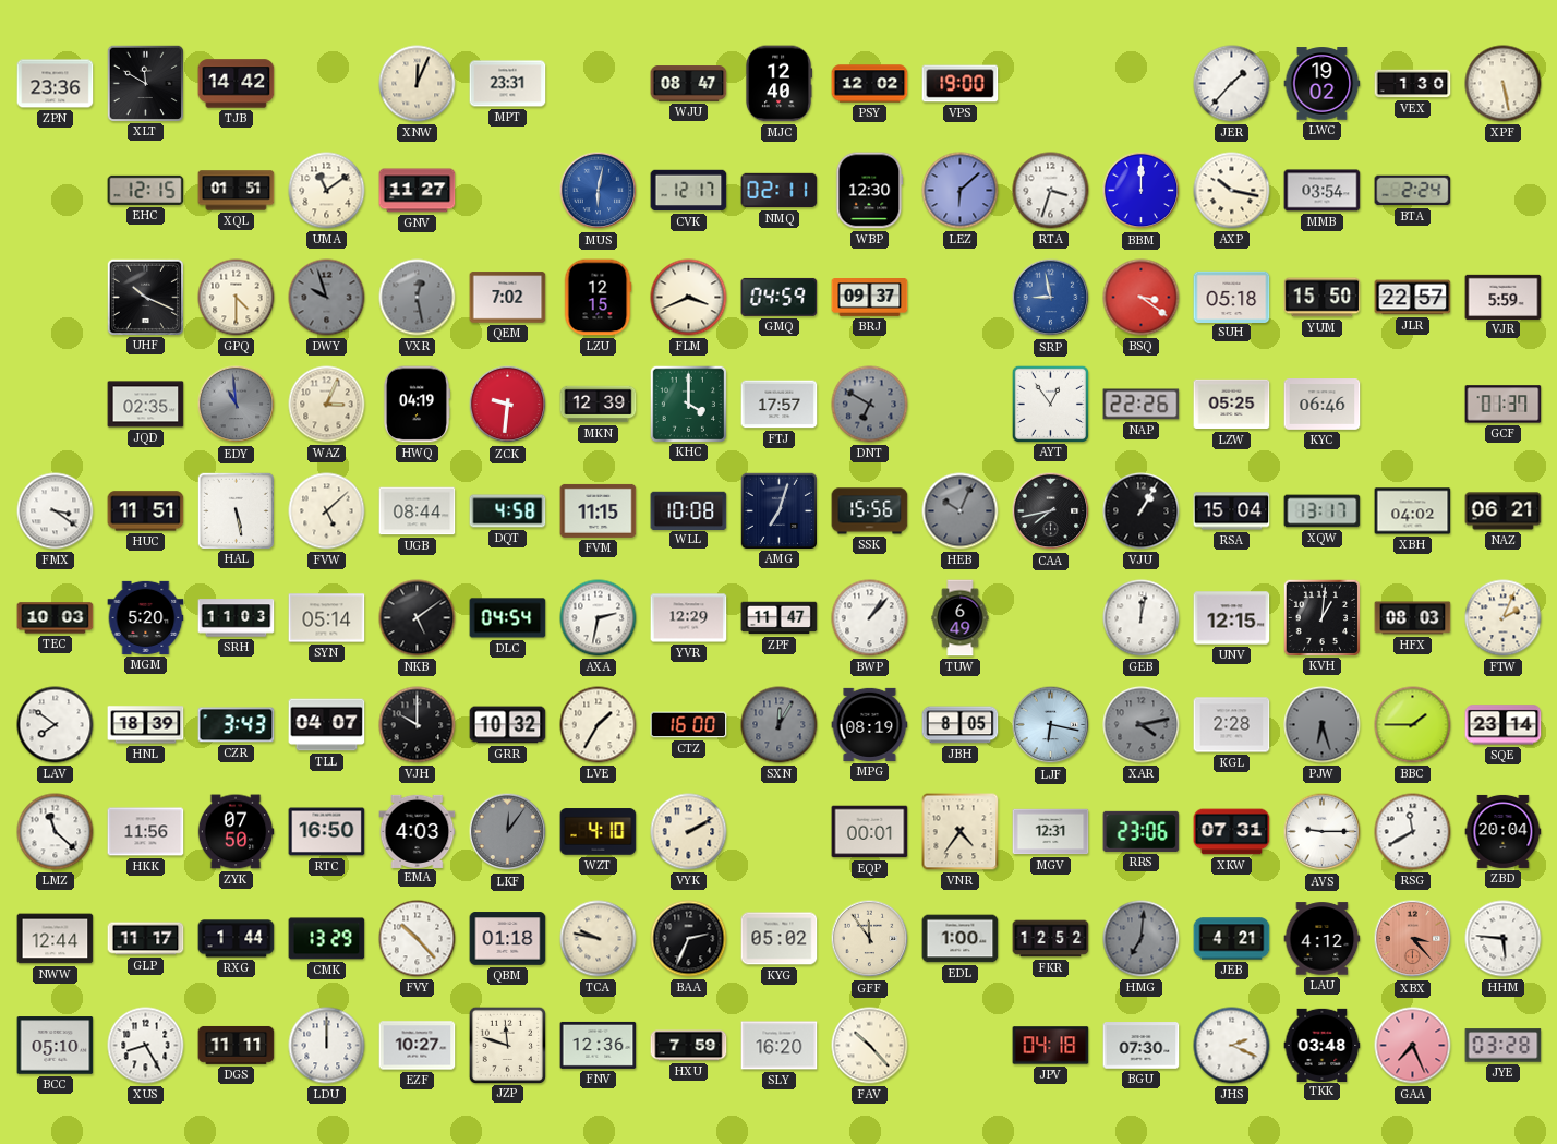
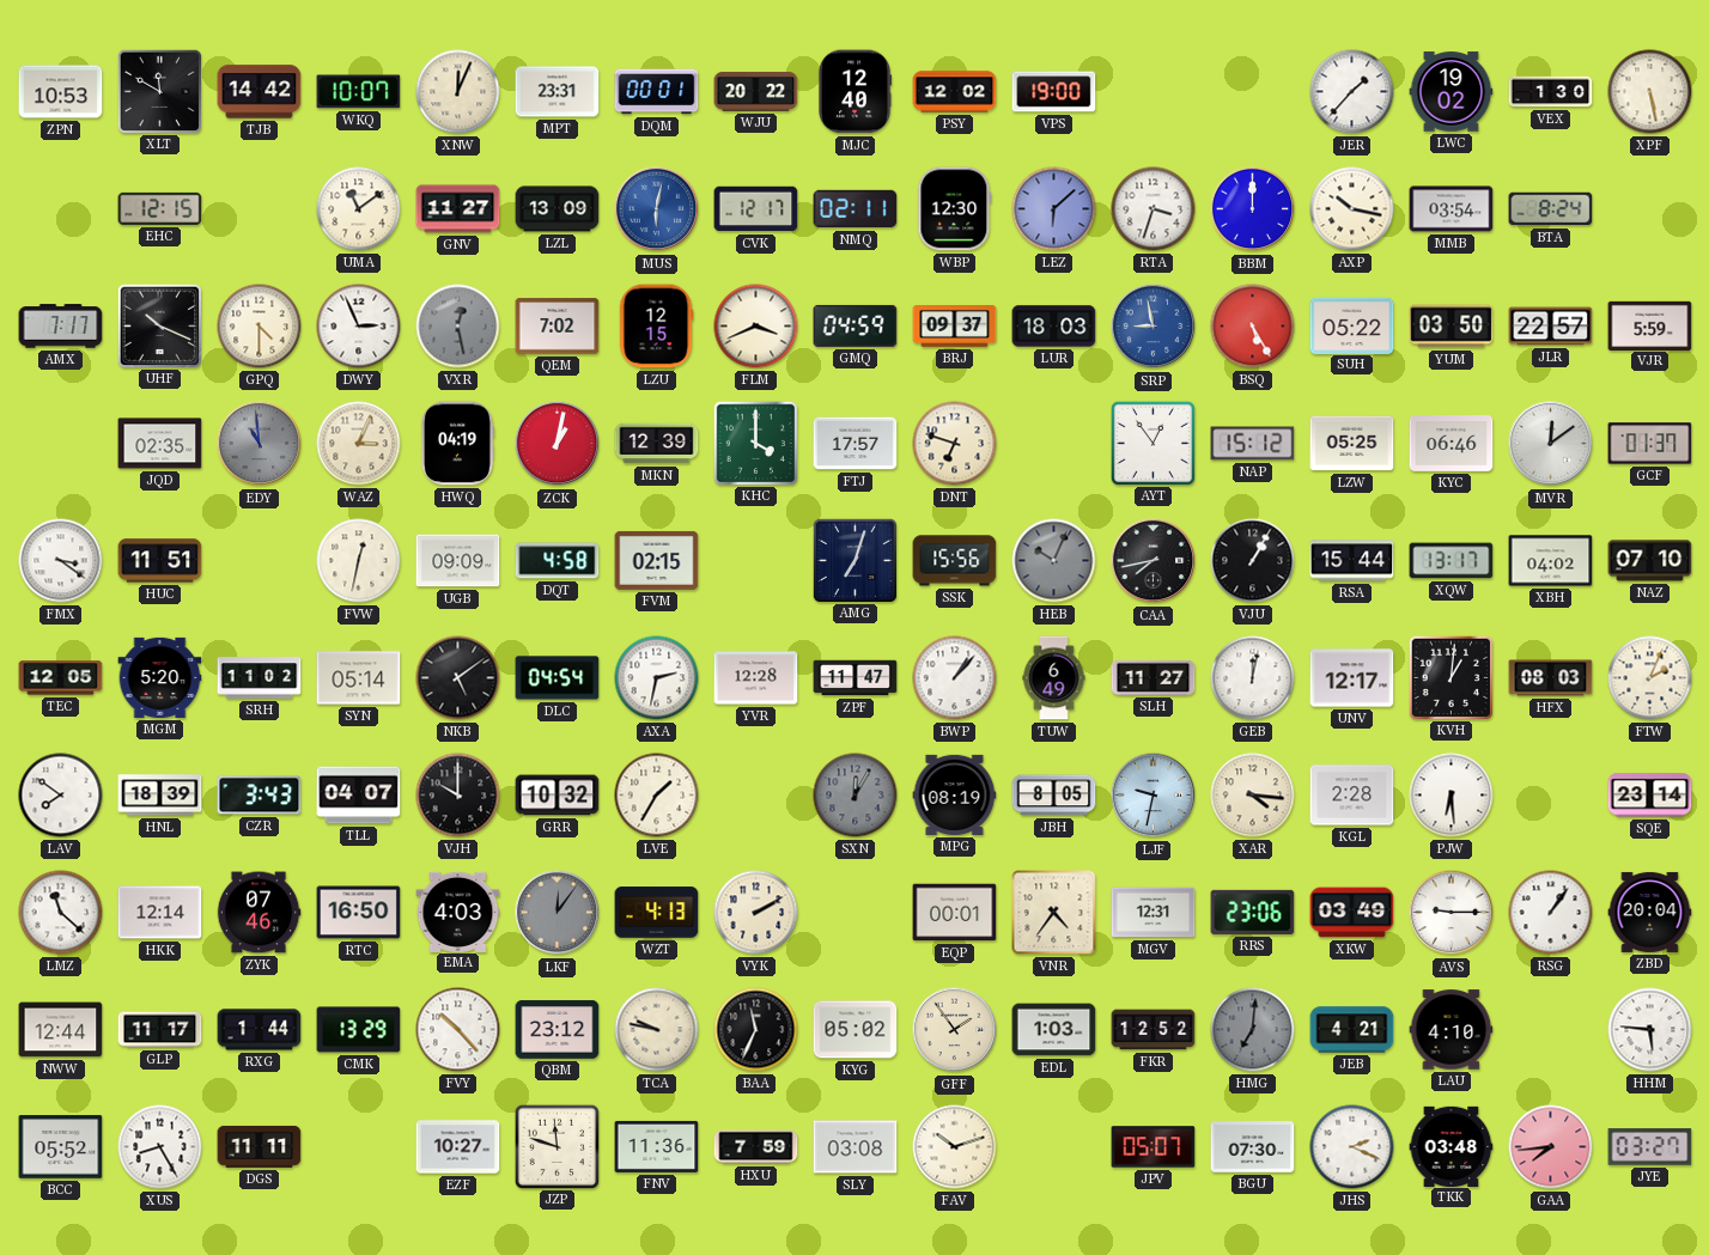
ZPN: 23:36 -> 10:53 (61, 92)
WKQ: none -> 10:07 (359, 92)
DQM: none -> 00:01 (657, 92)
WJU: 08:47 -> 20:22 (756, 92)
XQL: 01:51 -> none (237, 191)
LZL: none -> 13:09 (558, 209)
BTA: 2:24 -> 8:24 (1551, 209)
AMX: none -> 7:17 (61, 327)
DWY: 9:57 -> 2:56 (359, 327)
DWY dial: grey -> white (359, 327)
LUR: none -> 18:03 (1054, 327)
BSQ: 3:21 -> 5:25 (1253, 327)
SUH: 05:18 -> 05:22 (1352, 325)
YUM: 15:50 -> 03:50 (1452, 327)
ZCK: 9:31 -> 1:02 (558, 444)
DNT: 6:50 -> 6:48 (955, 444)
DNT dial: grey -> cream (955, 444)
NAP: 22:26 -> 15:12 (1253, 444)
MVR: none -> 12:09 (1551, 444)
HAL: 5:28 -> none (236, 510)
FVW: 5:08 -> 12:32 (359, 561)
UGB: 08:44 -> 09:09 (458, 561)
FVM: 11:15 -> 02:15 (657, 560)
WLL: 10:08 -> none (689, 510)
RSA: 15:04 -> 15:44 (1352, 561)
NAZ: 06:21 -> 07:10 (1650, 561)
TEC: 10:03 -> 12:05 (61, 678)
SRH: 11:03 -> 11:02 (260, 678)
YVR: 12:29 -> 12:28 (756, 678)
SLH: none -> 11:27 (1154, 677)
UNV: 12:15 -> 12:17 (1352, 678)
CTZ: 16:00 -> none (689, 725)
LJF: 6:17 -> 9:32 (1154, 796)
XAR: 4:13 -> 4:16 (1253, 796)
XAR dial: grey -> cream (1253, 796)
PJW: 6:27 -> 6:29 (1452, 796)
PJW dial: grey -> white (1452, 796)
BBC: 1:45 -> none (1413, 725)
HKK: 11:56 -> 12:14 (160, 913)
ZYK: 07:50 -> 07:46 (259, 913)
WZT: 4:10 -> 4:13 (657, 913)
XKW: 07:31 -> 03:49 (1352, 913)
RSG: 11:40 -> 1:06 (1551, 913)
QBM: 01:18 -> 23:12 (558, 1030)
BAA: 2:34 -> 11:34 (756, 1030)
GFF: 11:54 -> 1:54 (955, 1030)
EDL: 1:00 -> 1:03 (1054, 1030)
LAU: 4:12 -> 4:10 (1452, 1030)
XBX: 3:23 -> none (1413, 939)
BCC: 05:10 -> 05:52 (61, 1147)
LDU: 12:00 -> none (327, 1046)
FNV: 12:36 -> 11:36 (657, 1146)
SLY: 16:20 -> 03:08 (856, 1147)
FAV: 10:23 -> 10:12 (955, 1147)
JPV: 04:18 -> 05:07 (1154, 1147)
GAA: 7:26 -> 7:44 (1551, 1147)
JYE: 03:28 -> 03:27 (1650, 1147)
